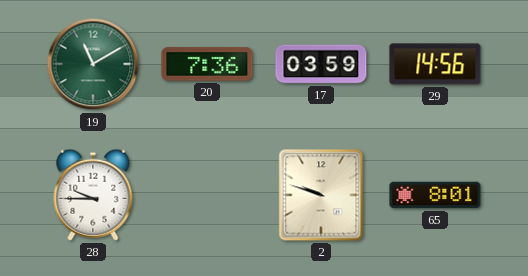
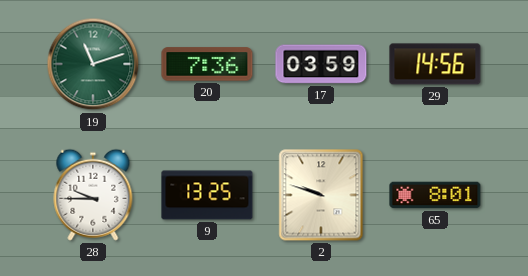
19: 11:10 -> 11:12 (93, 64)
9: none -> 13:25 (207, 195)
